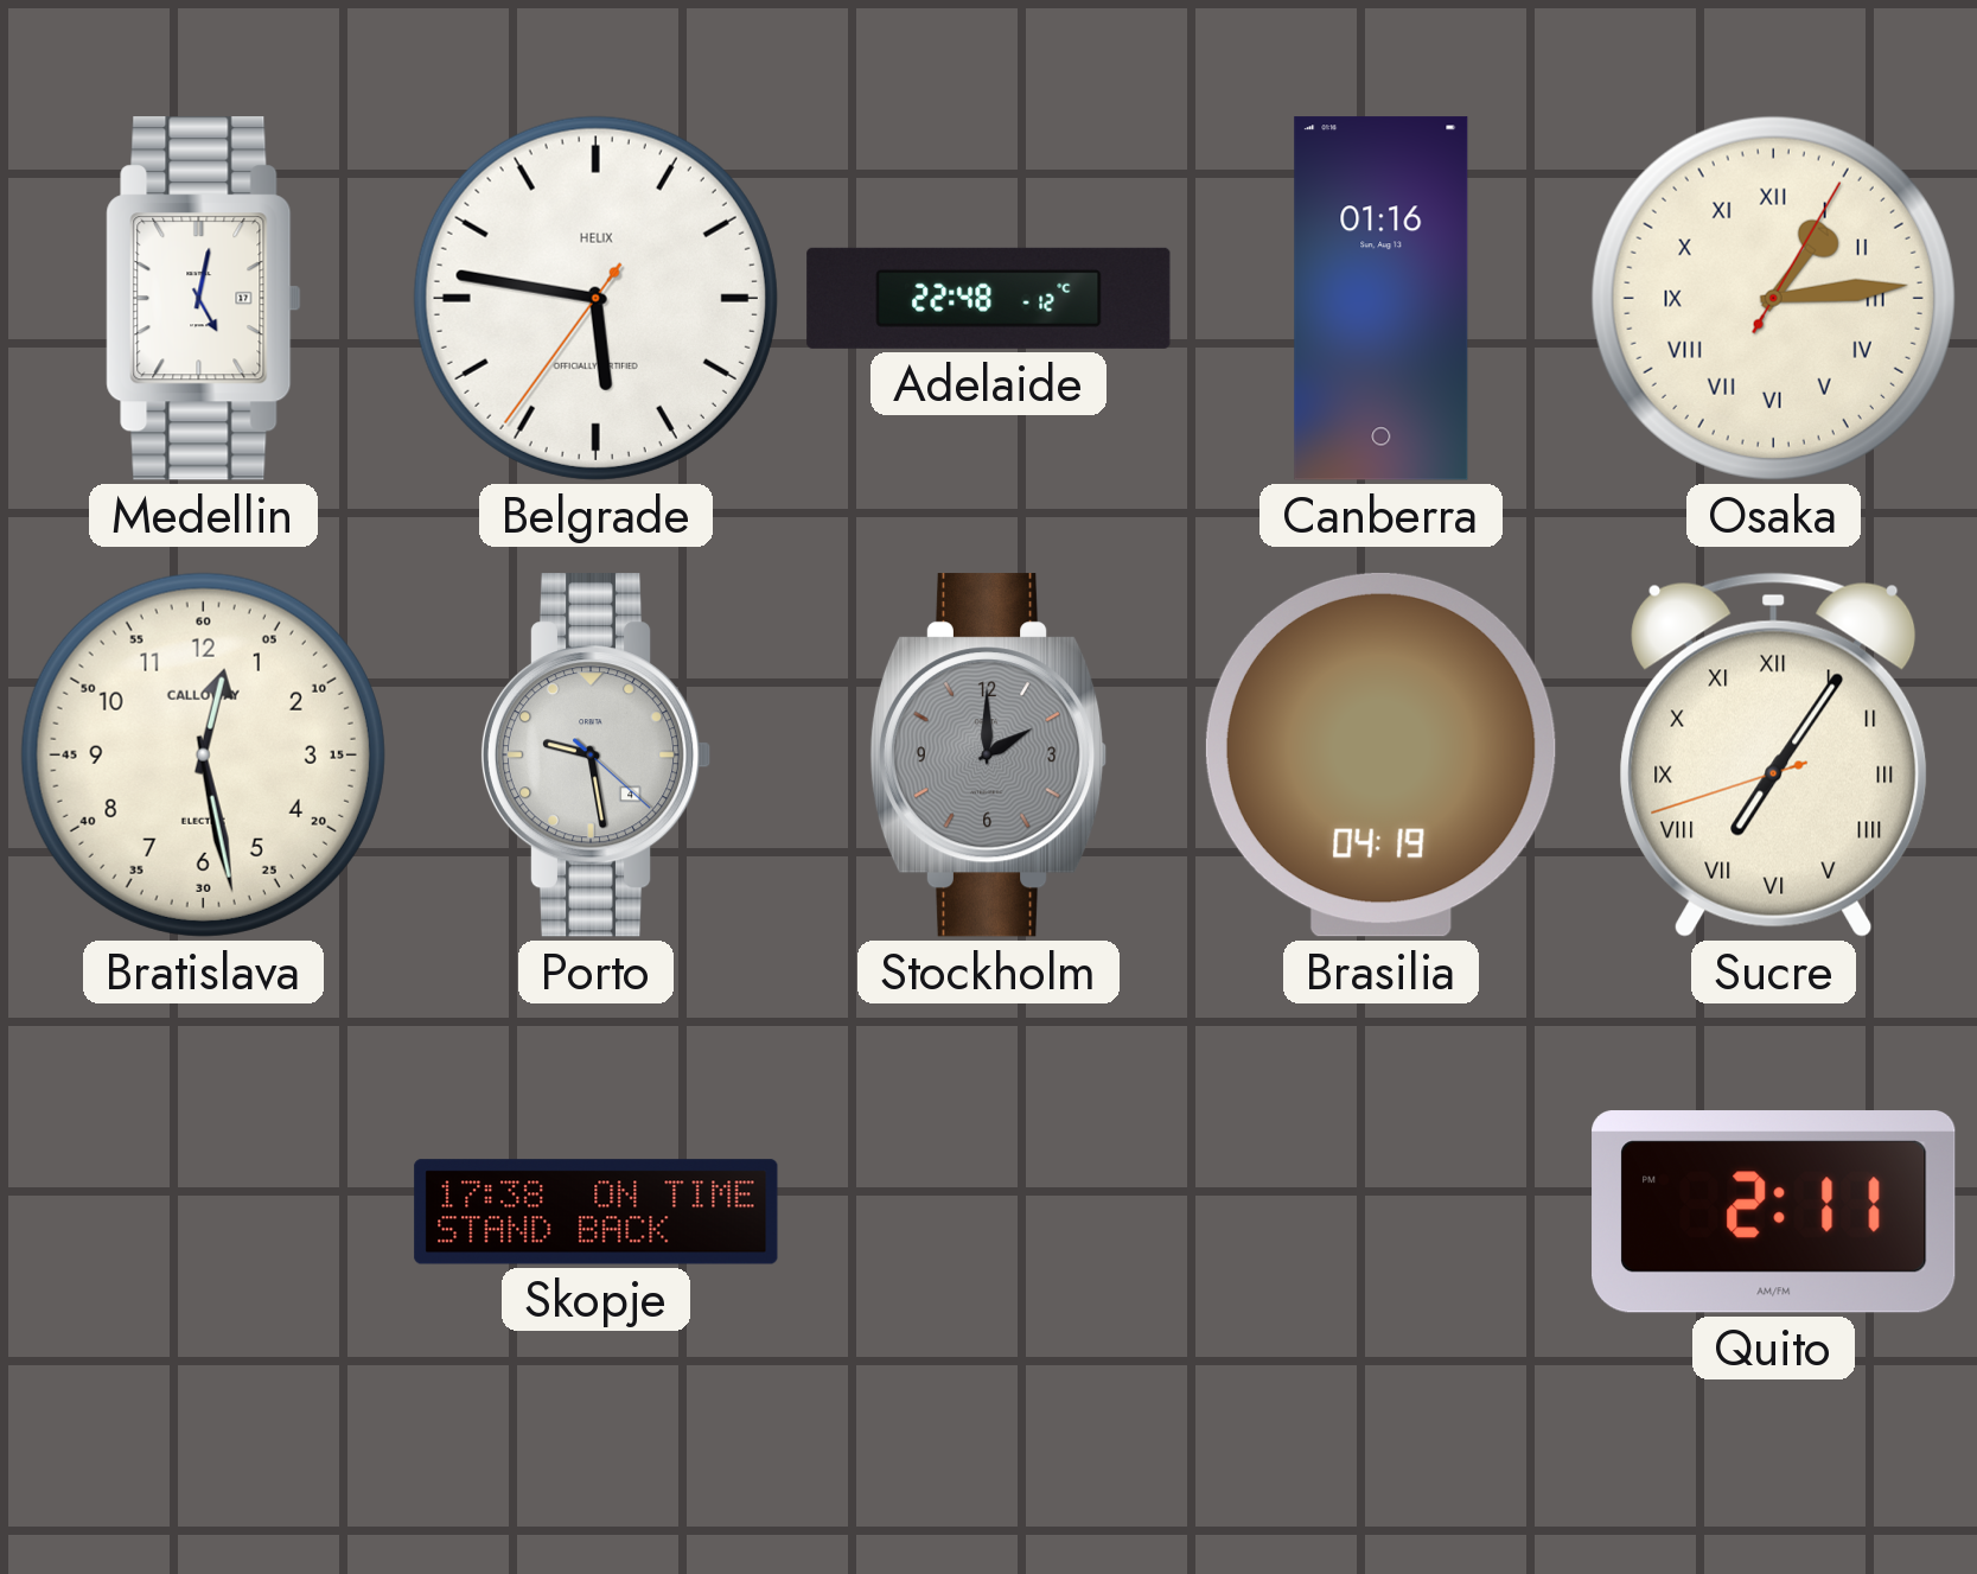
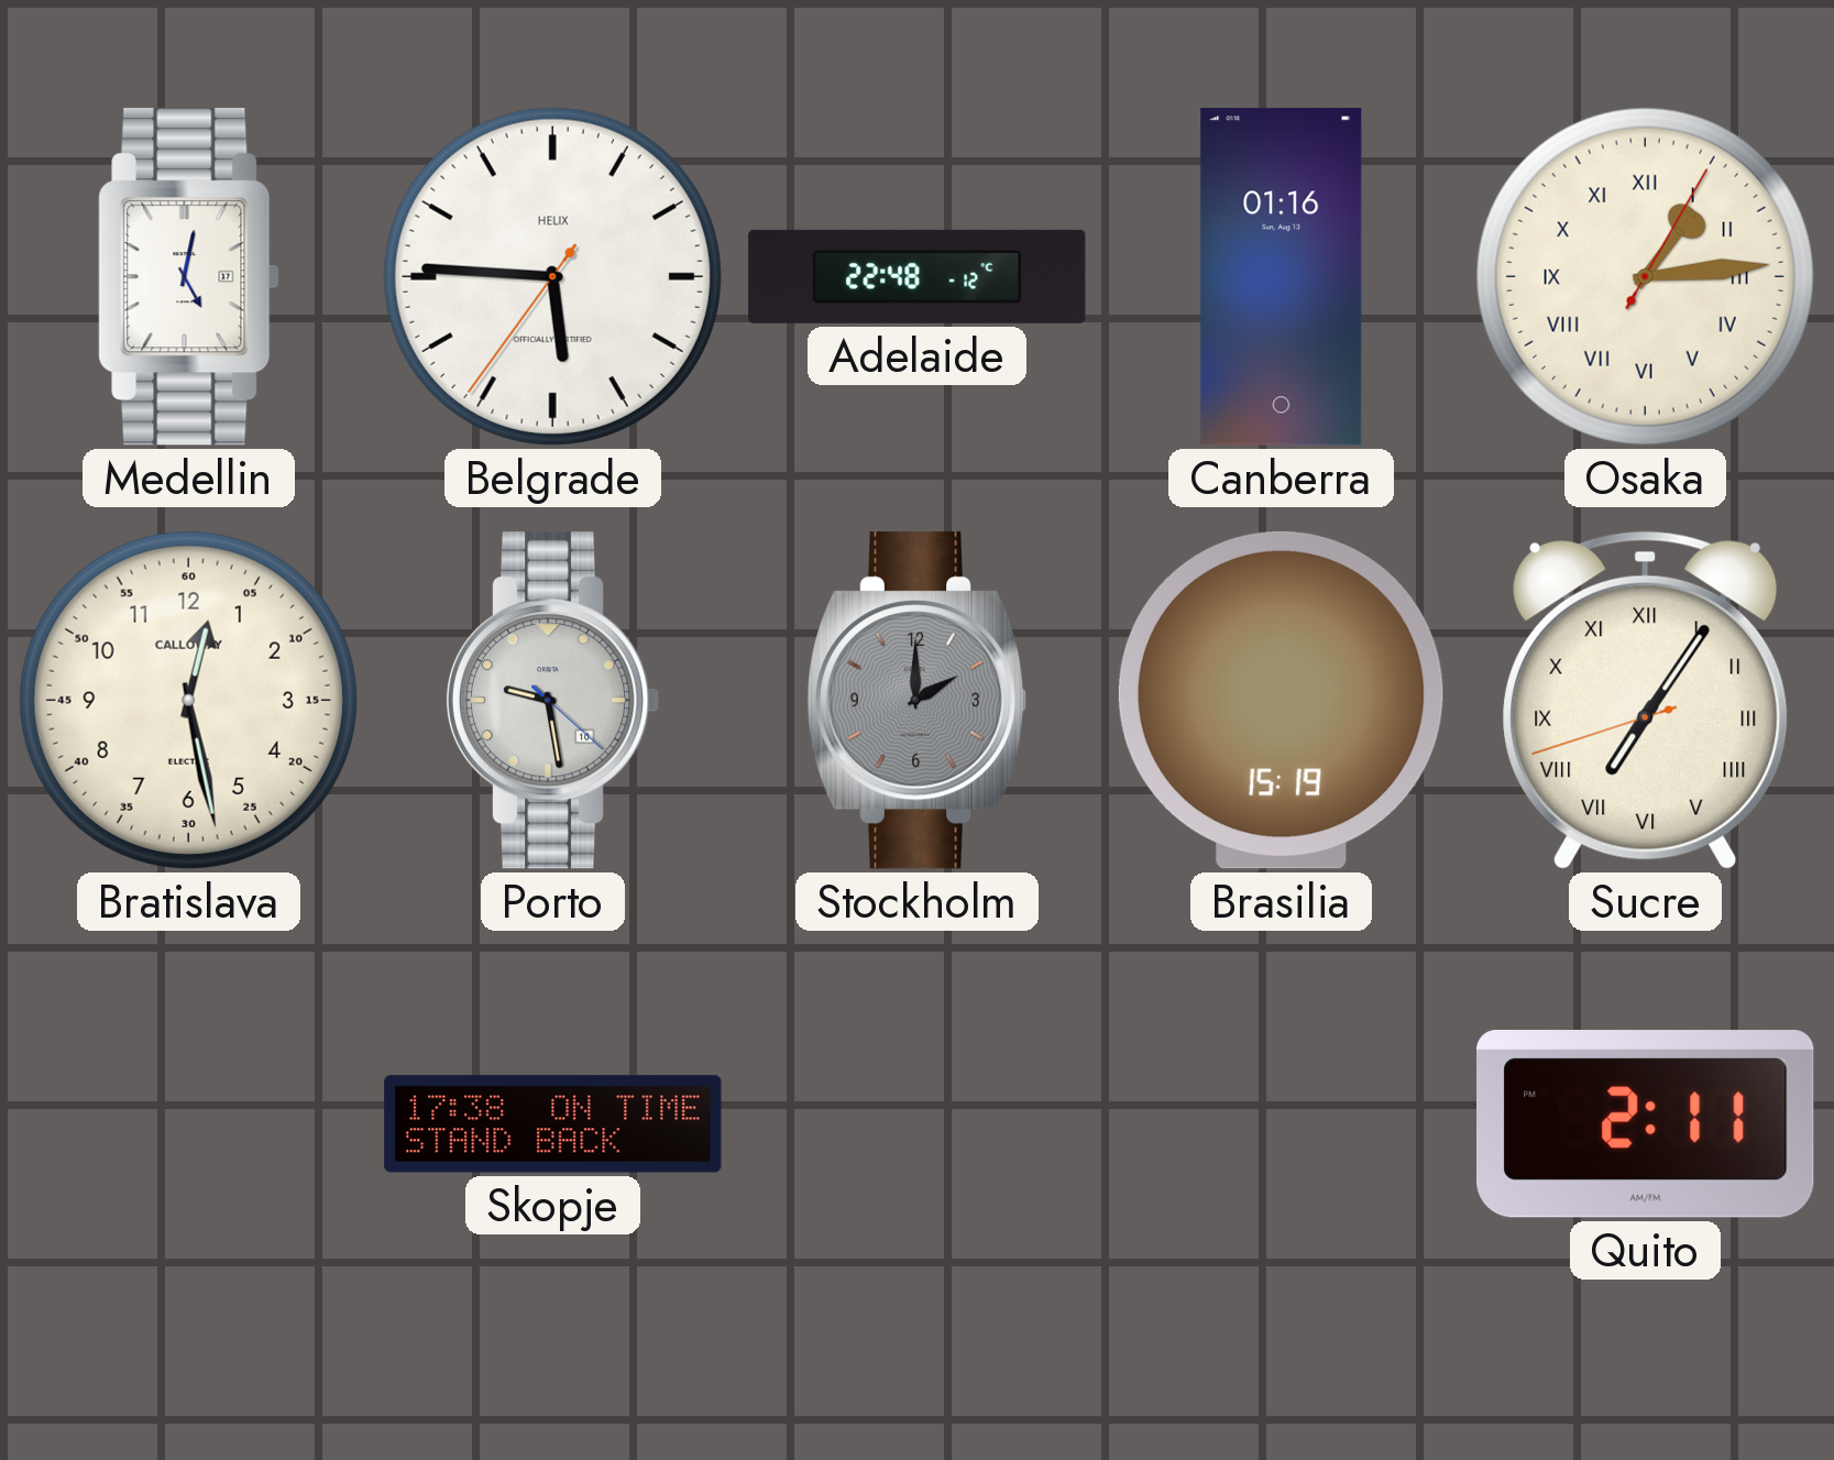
Belgrade: 5:46 -> 5:45 (552, 276)
Porto date: 4 -> 10 (552, 701)
Brasilia: 04:19 -> 15:19 (1281, 700)
